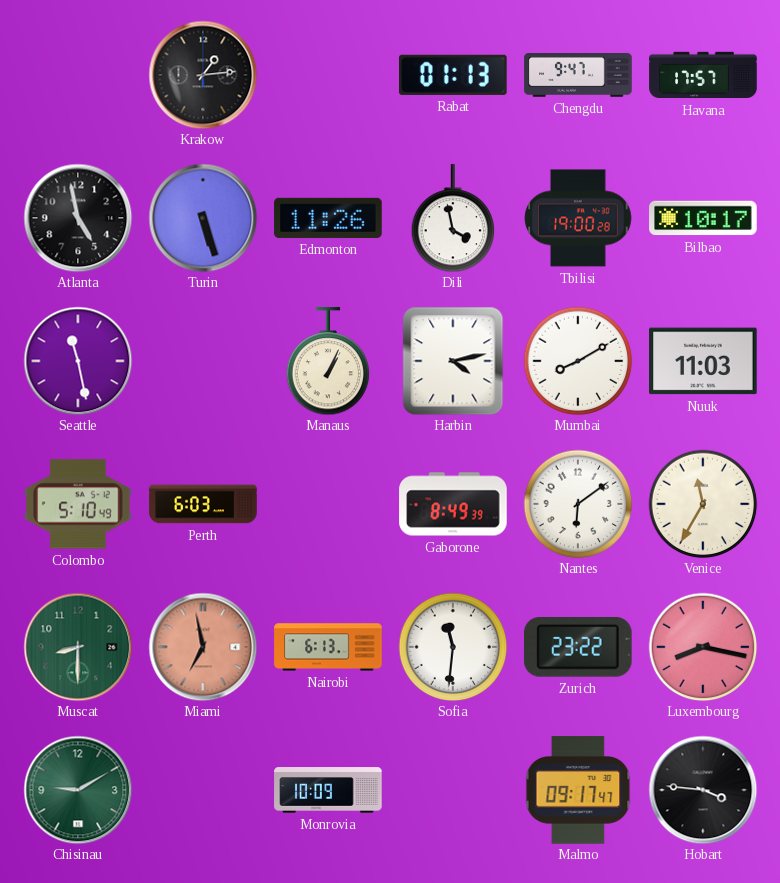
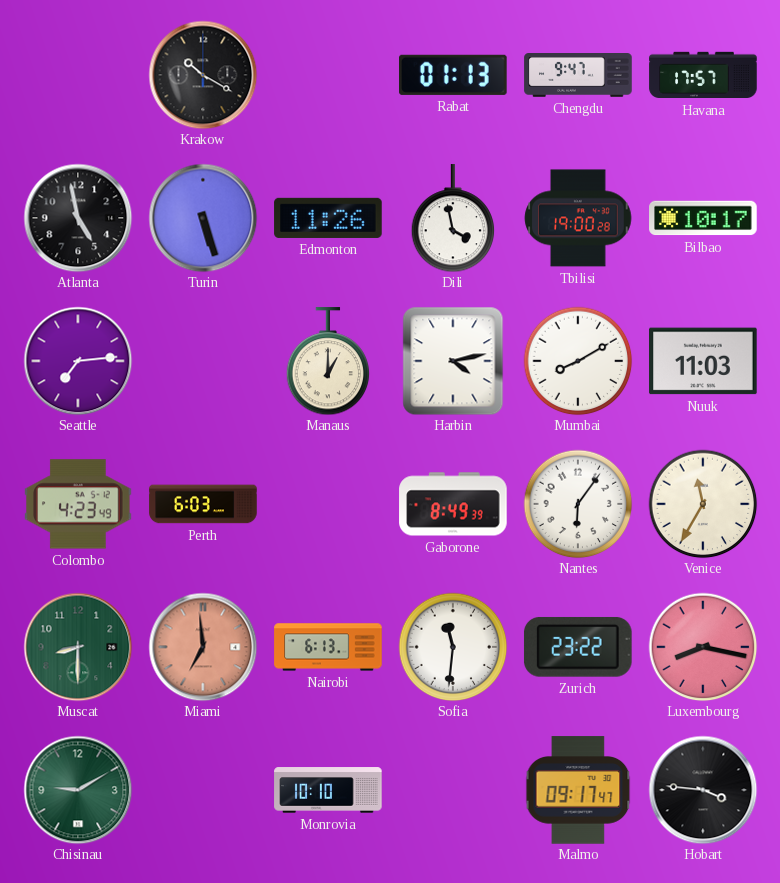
Krakow: 1:14 -> 10:20 (203, 75)
Seattle: 11:28 -> 7:14 (78, 361)
Manaus: 1:04 -> 1:00 (328, 361)
Colombo: 5:10 -> 4:23 (78, 504)
Nantes: 6:09 -> 6:06 (578, 504)
Miami: 6:58 -> 6:59 (203, 647)
Monrovia: 10:09 -> 10:10 (328, 790)
